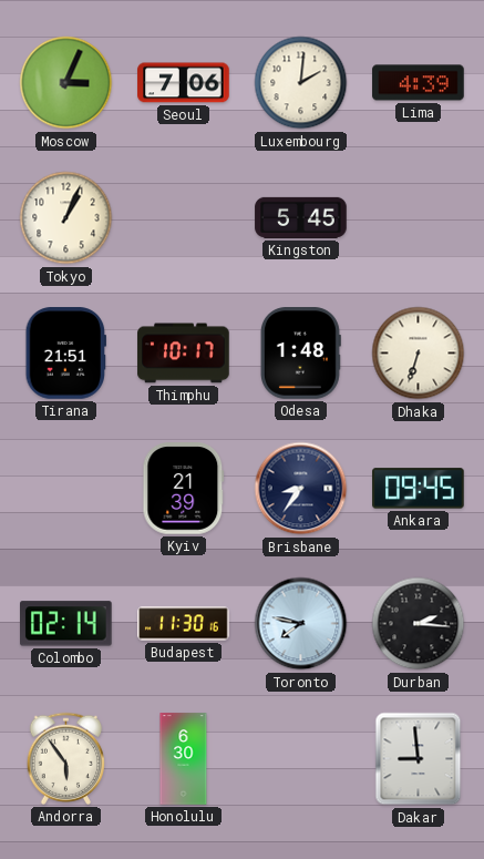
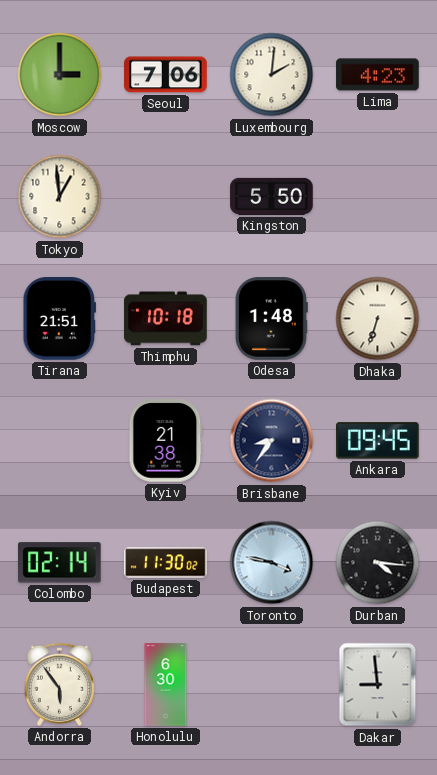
Moscow: 3:04 -> 3:00 (60, 75)
Lima: 4:39 -> 4:23 (378, 75)
Tokyo: 1:04 -> 12:59 (60, 197)
Kingston: 5:45 -> 5:50 (272, 196)
Thimphu: 10:17 -> 10:18 (166, 319)
Kyiv: 21:39 -> 21:38 (166, 441)
Budapest: 11:30:16 -> 11:30:02 (166, 563)
Toronto: 7:47 -> 3:47 (272, 563)
Durban: 2:16 -> 4:16 (378, 563)
